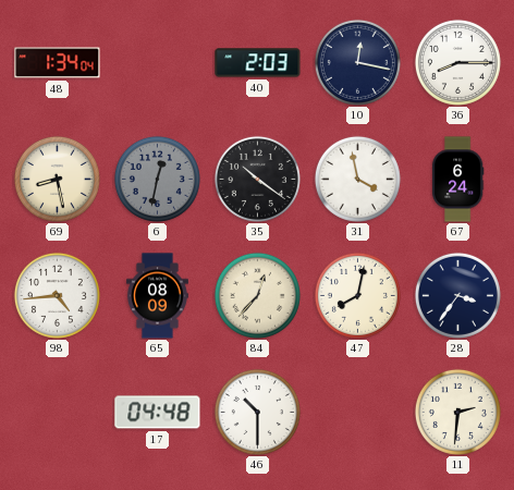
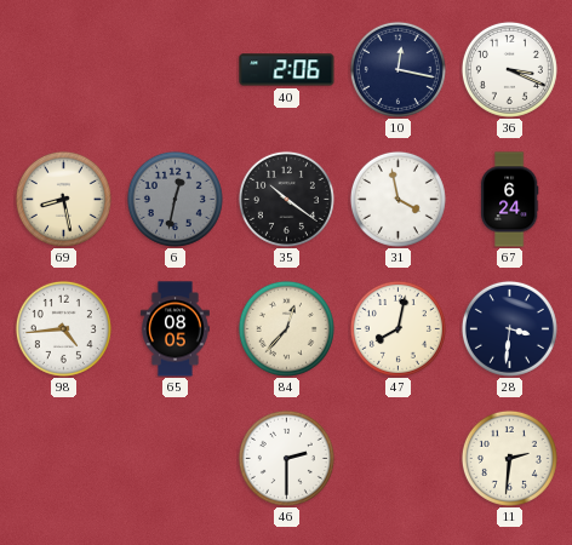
48: 1:34 -> none (58, 63)
40: 2:03 -> 2:06 (287, 70)
36: 8:15 -> 3:19 (509, 69)
65: 08:09 -> 08:05 (175, 329)
28: 3:36 -> 3:31 (509, 328)
17: 04:48 -> none (158, 413)
46: 10:30 -> 2:30 (286, 458)
